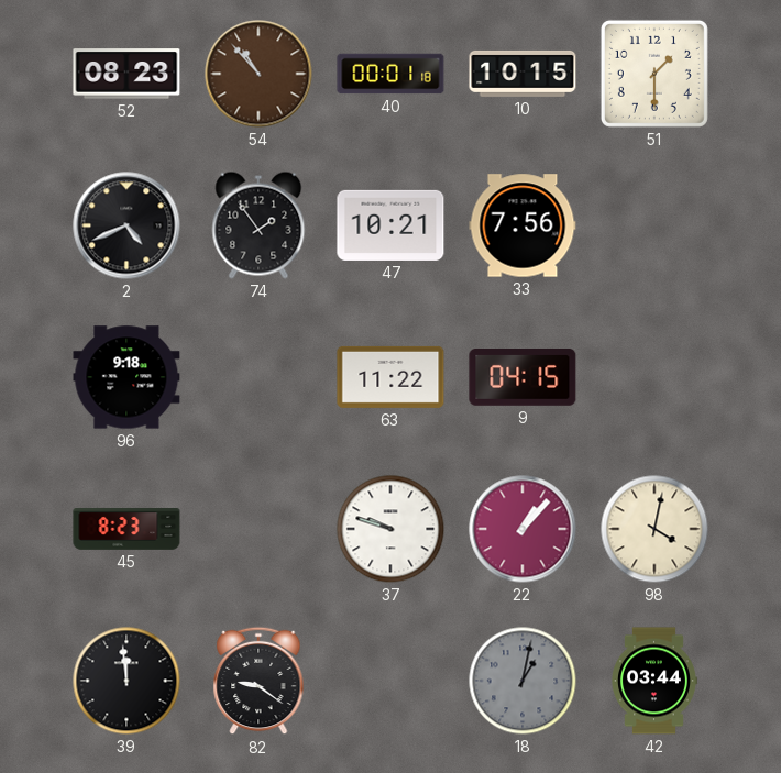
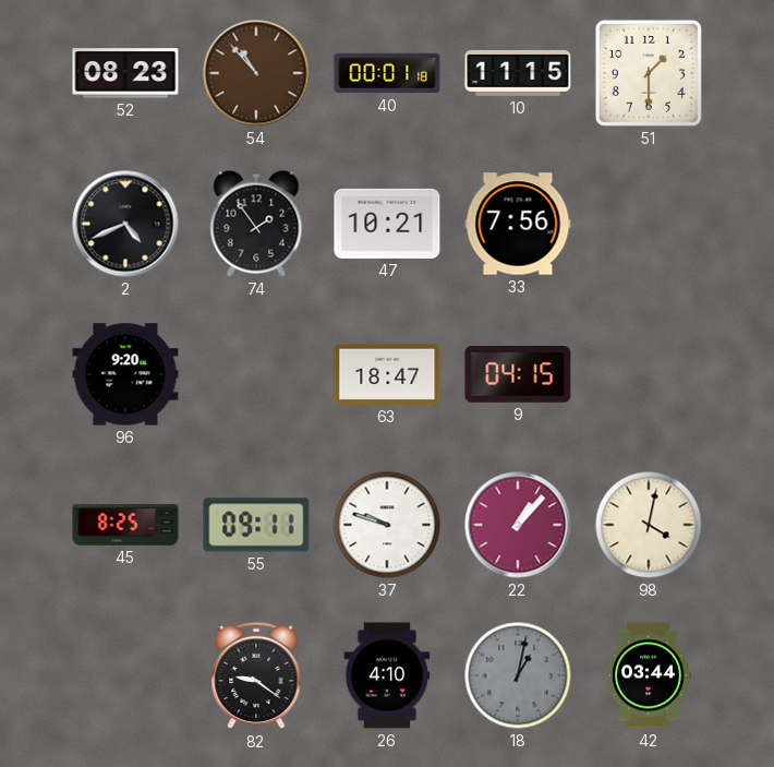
10: 10:15 -> 11:15 (518, 73)
96: 9:18 -> 9:20 (125, 374)
63: 11:22 -> 18:47 (387, 374)
45: 8:23 -> 8:25 (125, 526)
55: none -> 09:11 (256, 525)
39: 11:59 -> none (127, 681)
26: none -> 4:10 (387, 675)
